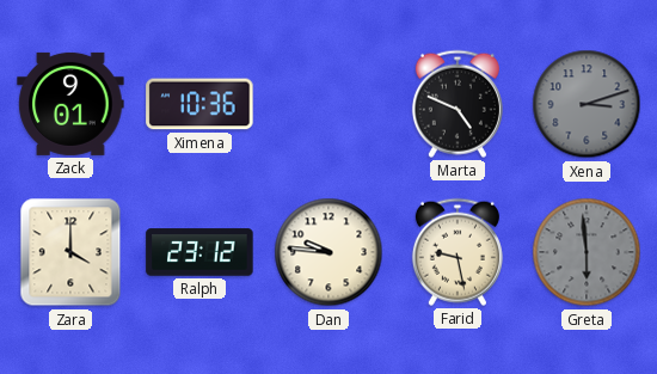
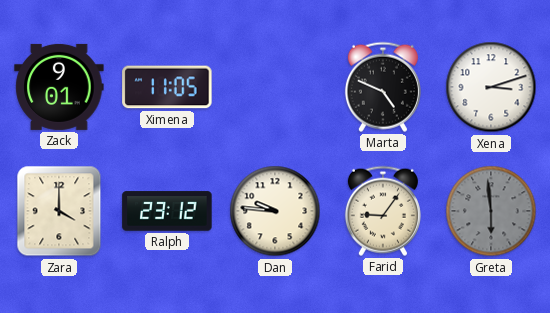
Ximena: 10:36 -> 11:05 (167, 87)
Xena dial: grey -> white (491, 87)
Farid: 9:28 -> 9:06 (383, 211)
